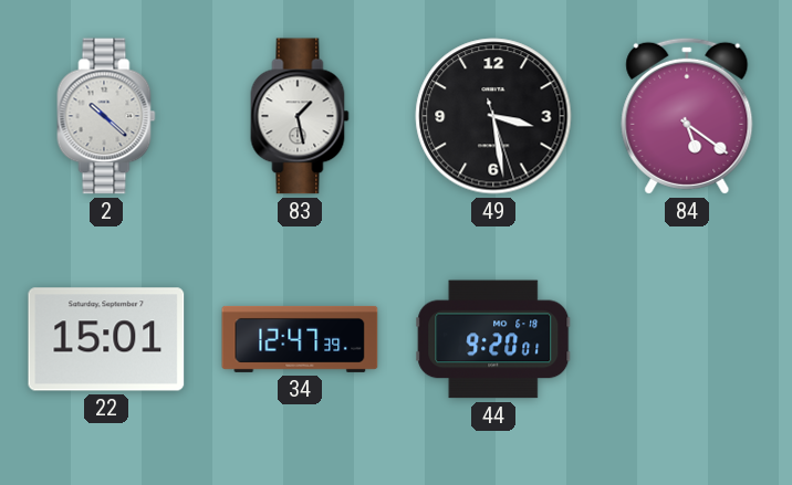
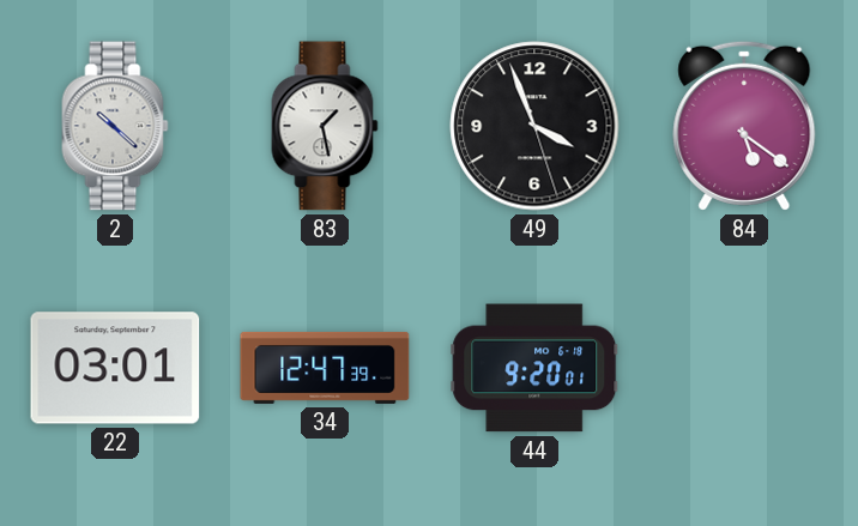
49: 3:28 -> 3:56 (534, 126)
22: 15:01 -> 03:01 (115, 368)
